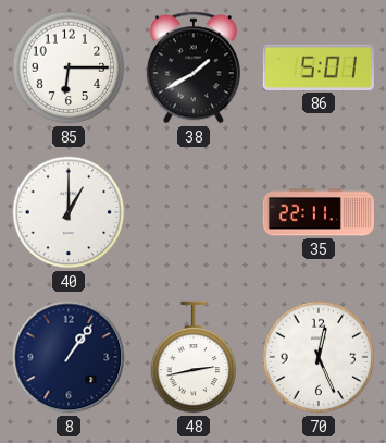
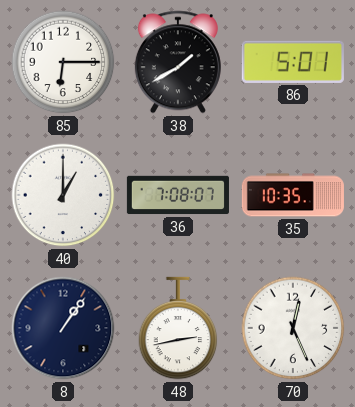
36: none -> 7:08 (178, 195)
35: 22:11 -> 10:35 (293, 195)
